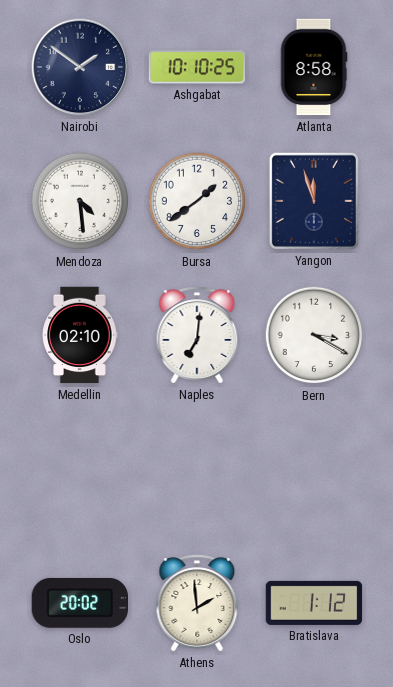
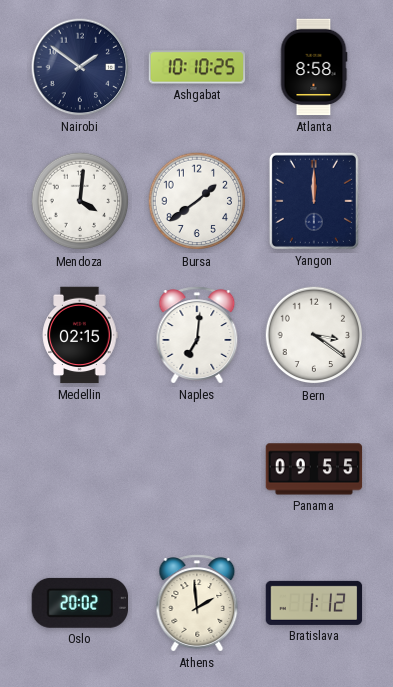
Mendoza: 4:29 -> 4:01 (80, 201)
Yangon: 11:57 -> 12:00 (314, 201)
Medellin: 02:10 -> 02:15 (80, 335)
Bern: 3:20 -> 3:21 (314, 335)
Panama: none -> 09:55 (314, 469)
